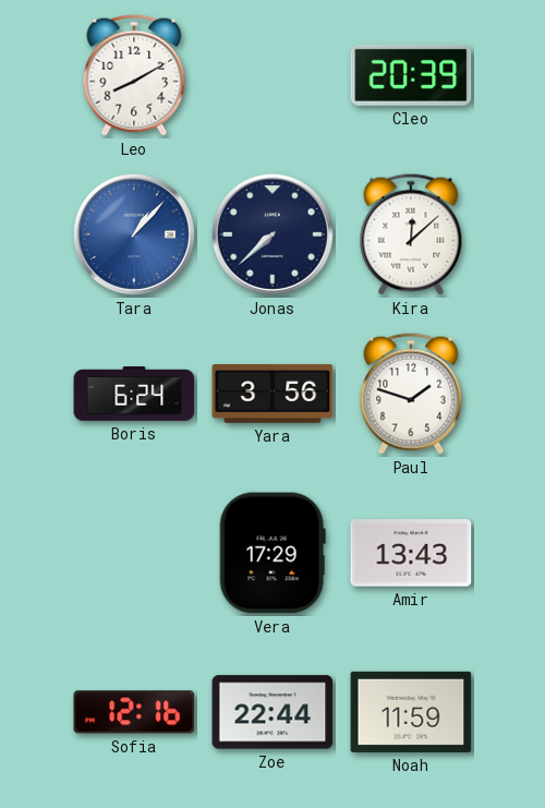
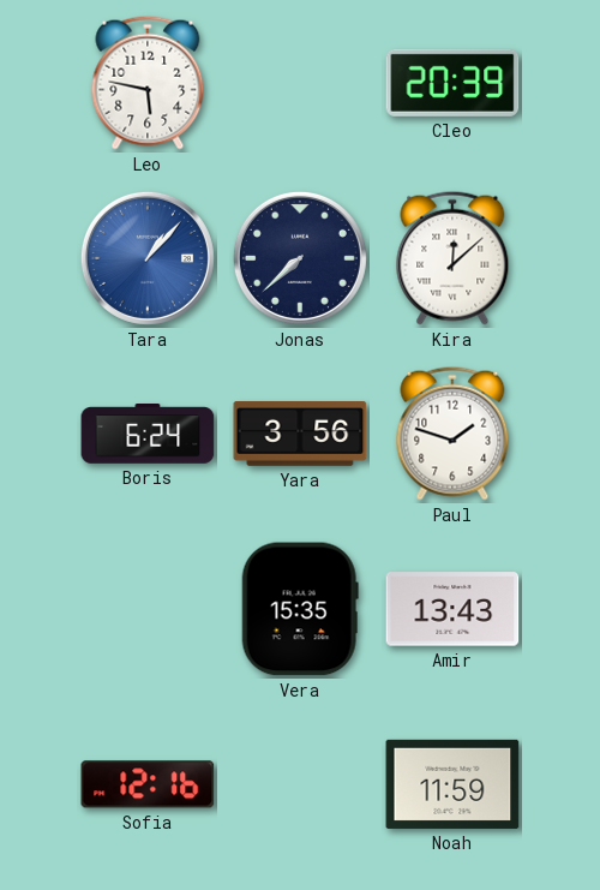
Leo: 8:10 -> 5:47 (148, 83)
Vera: 17:29 -> 15:35 (300, 609)
Zoe: 22:44 -> none (272, 712)
